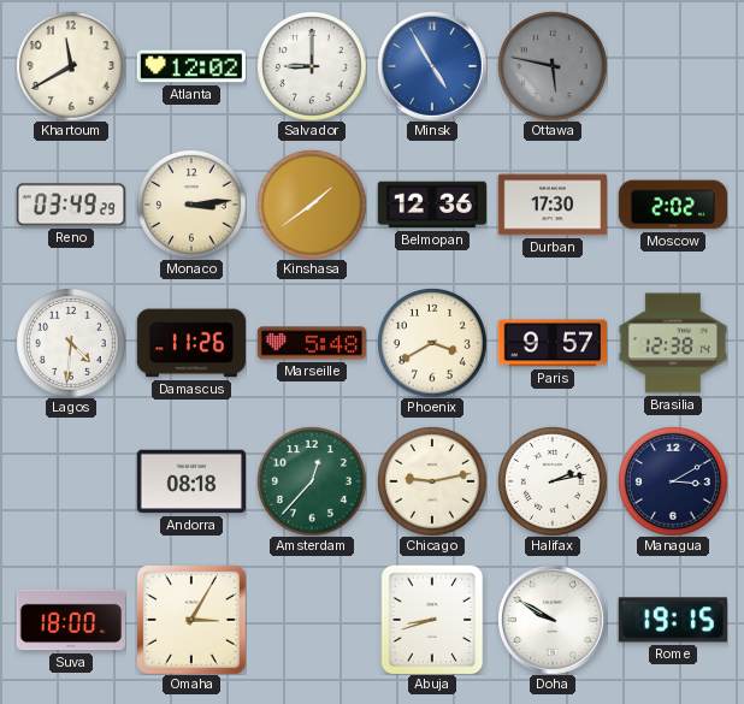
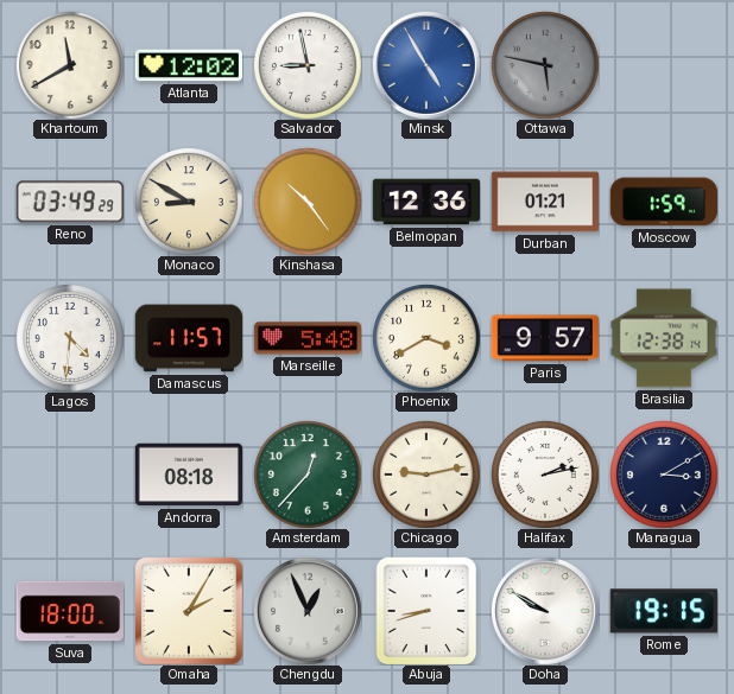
Salvador: 9:00 -> 8:58 (308, 65)
Monaco: 3:14 -> 8:50 (189, 202)
Kinshasa: 1:39 -> 10:24 (308, 202)
Durban: 17:30 -> 01:21 (544, 202)
Moscow: 2:02 -> 1:59 (663, 202)
Damascus: 11:26 -> 11:57 (188, 338)
Omaha: 3:05 -> 2:05 (189, 611)
Chengdu: none -> 12:56 (308, 611)
